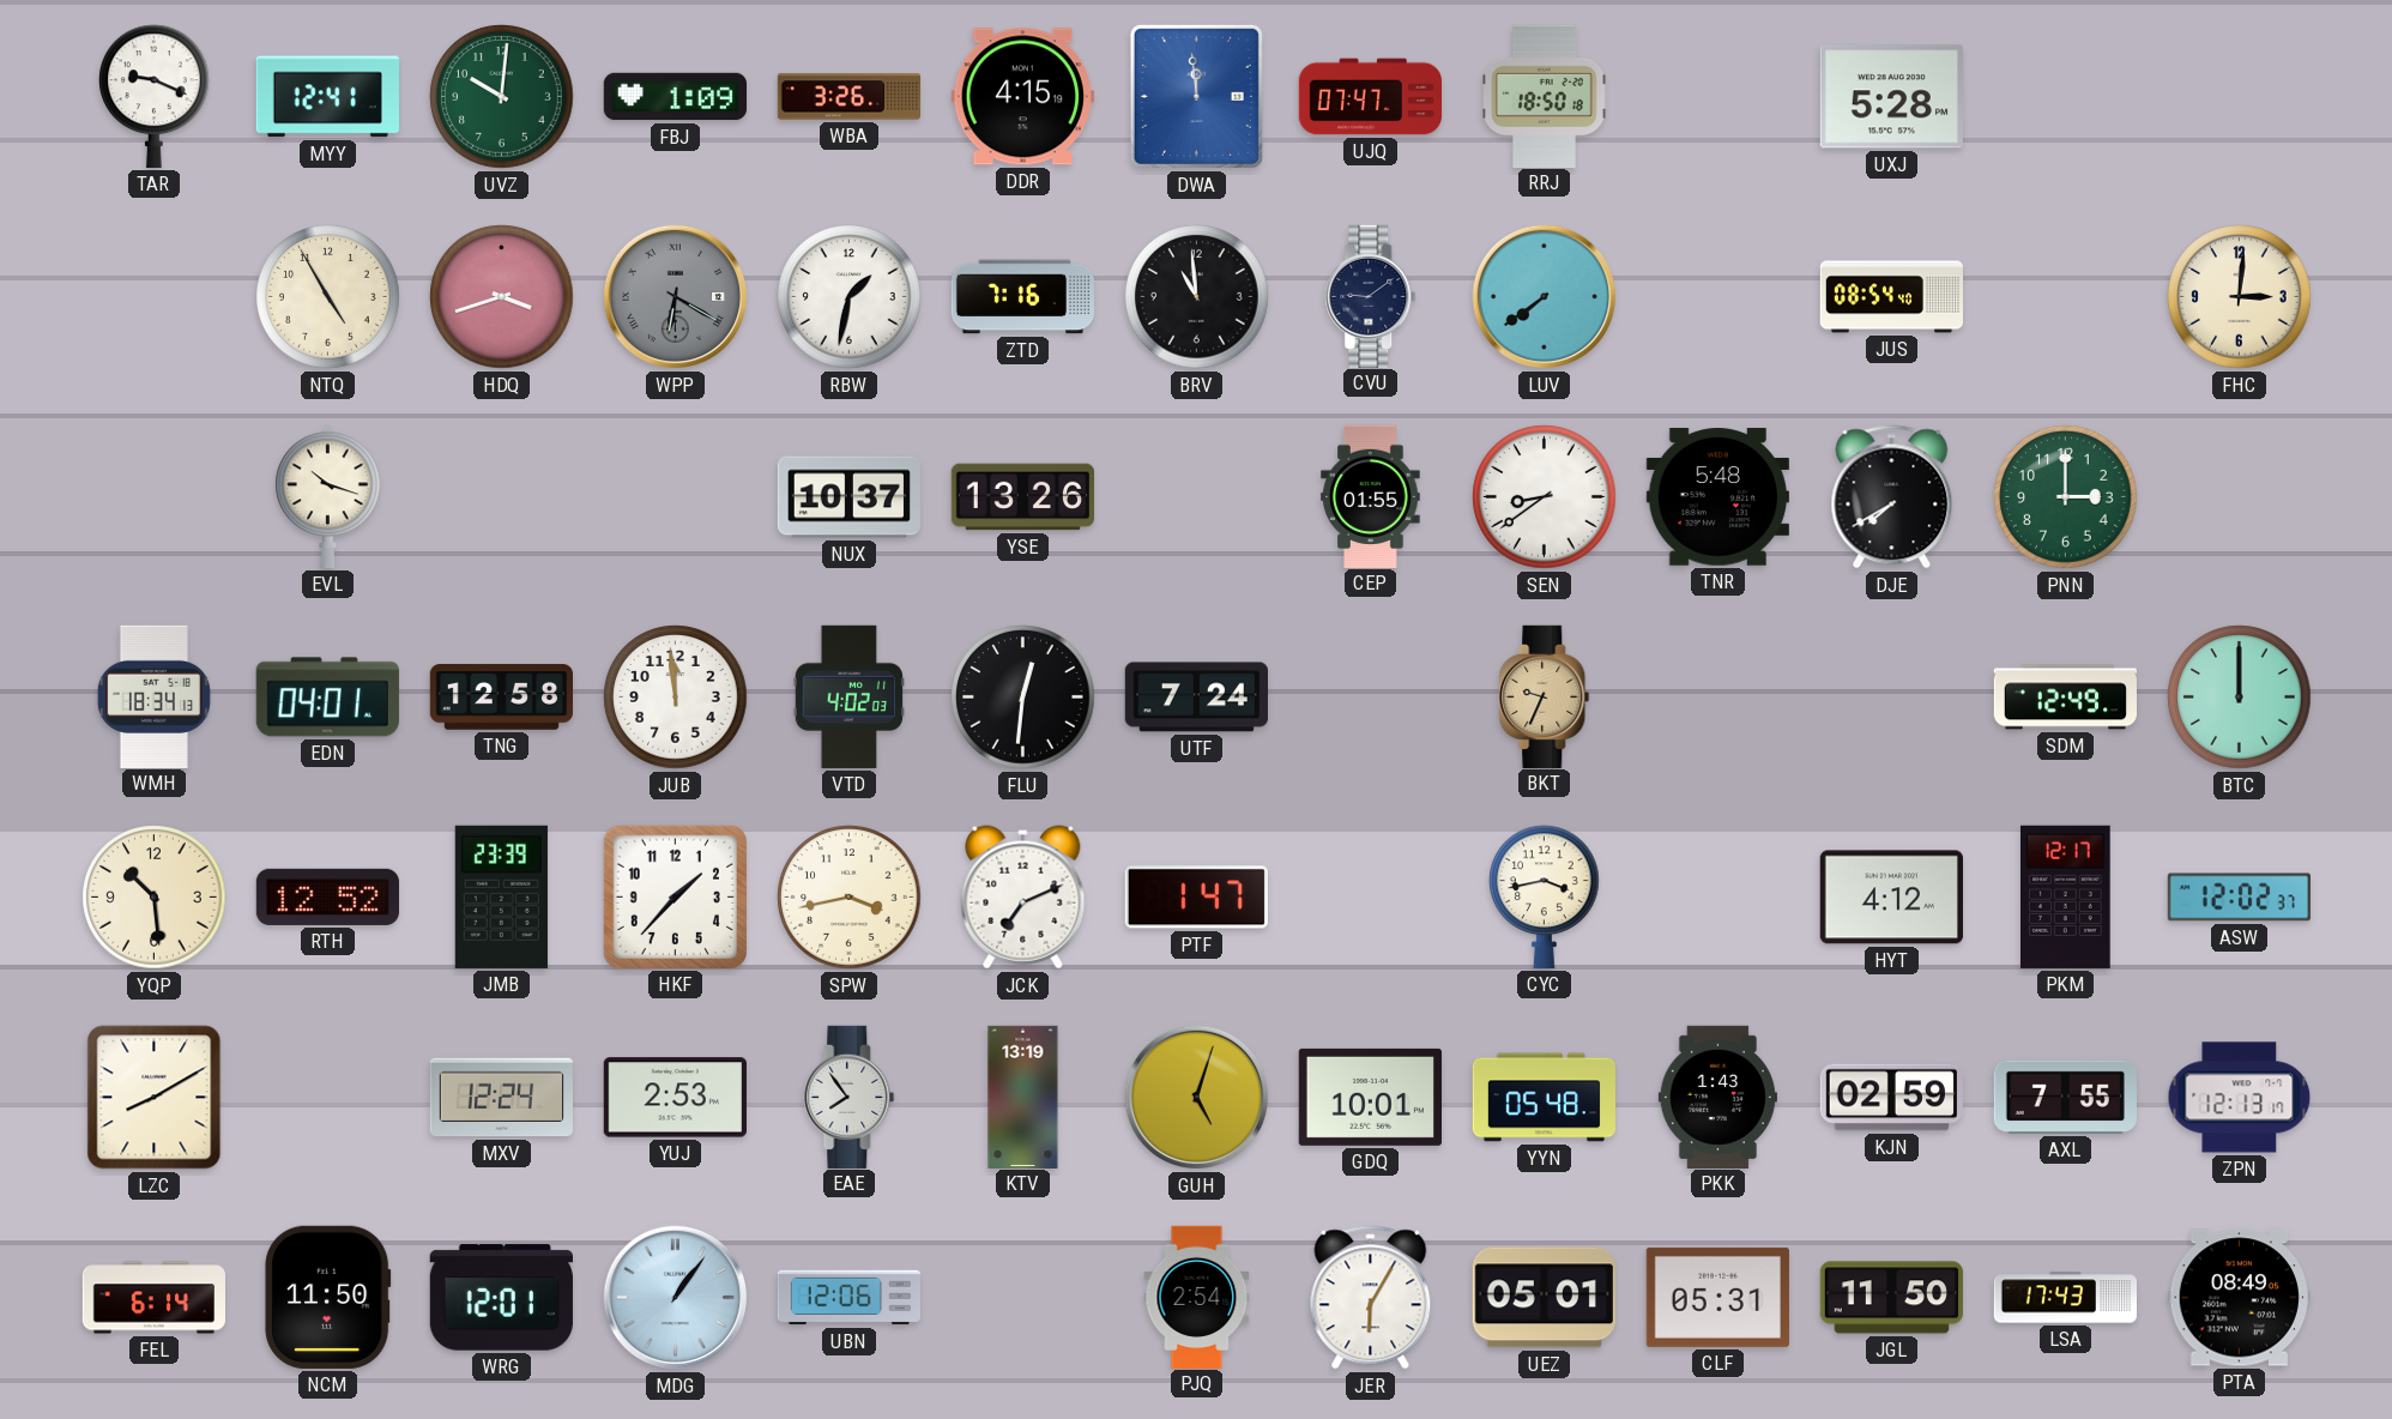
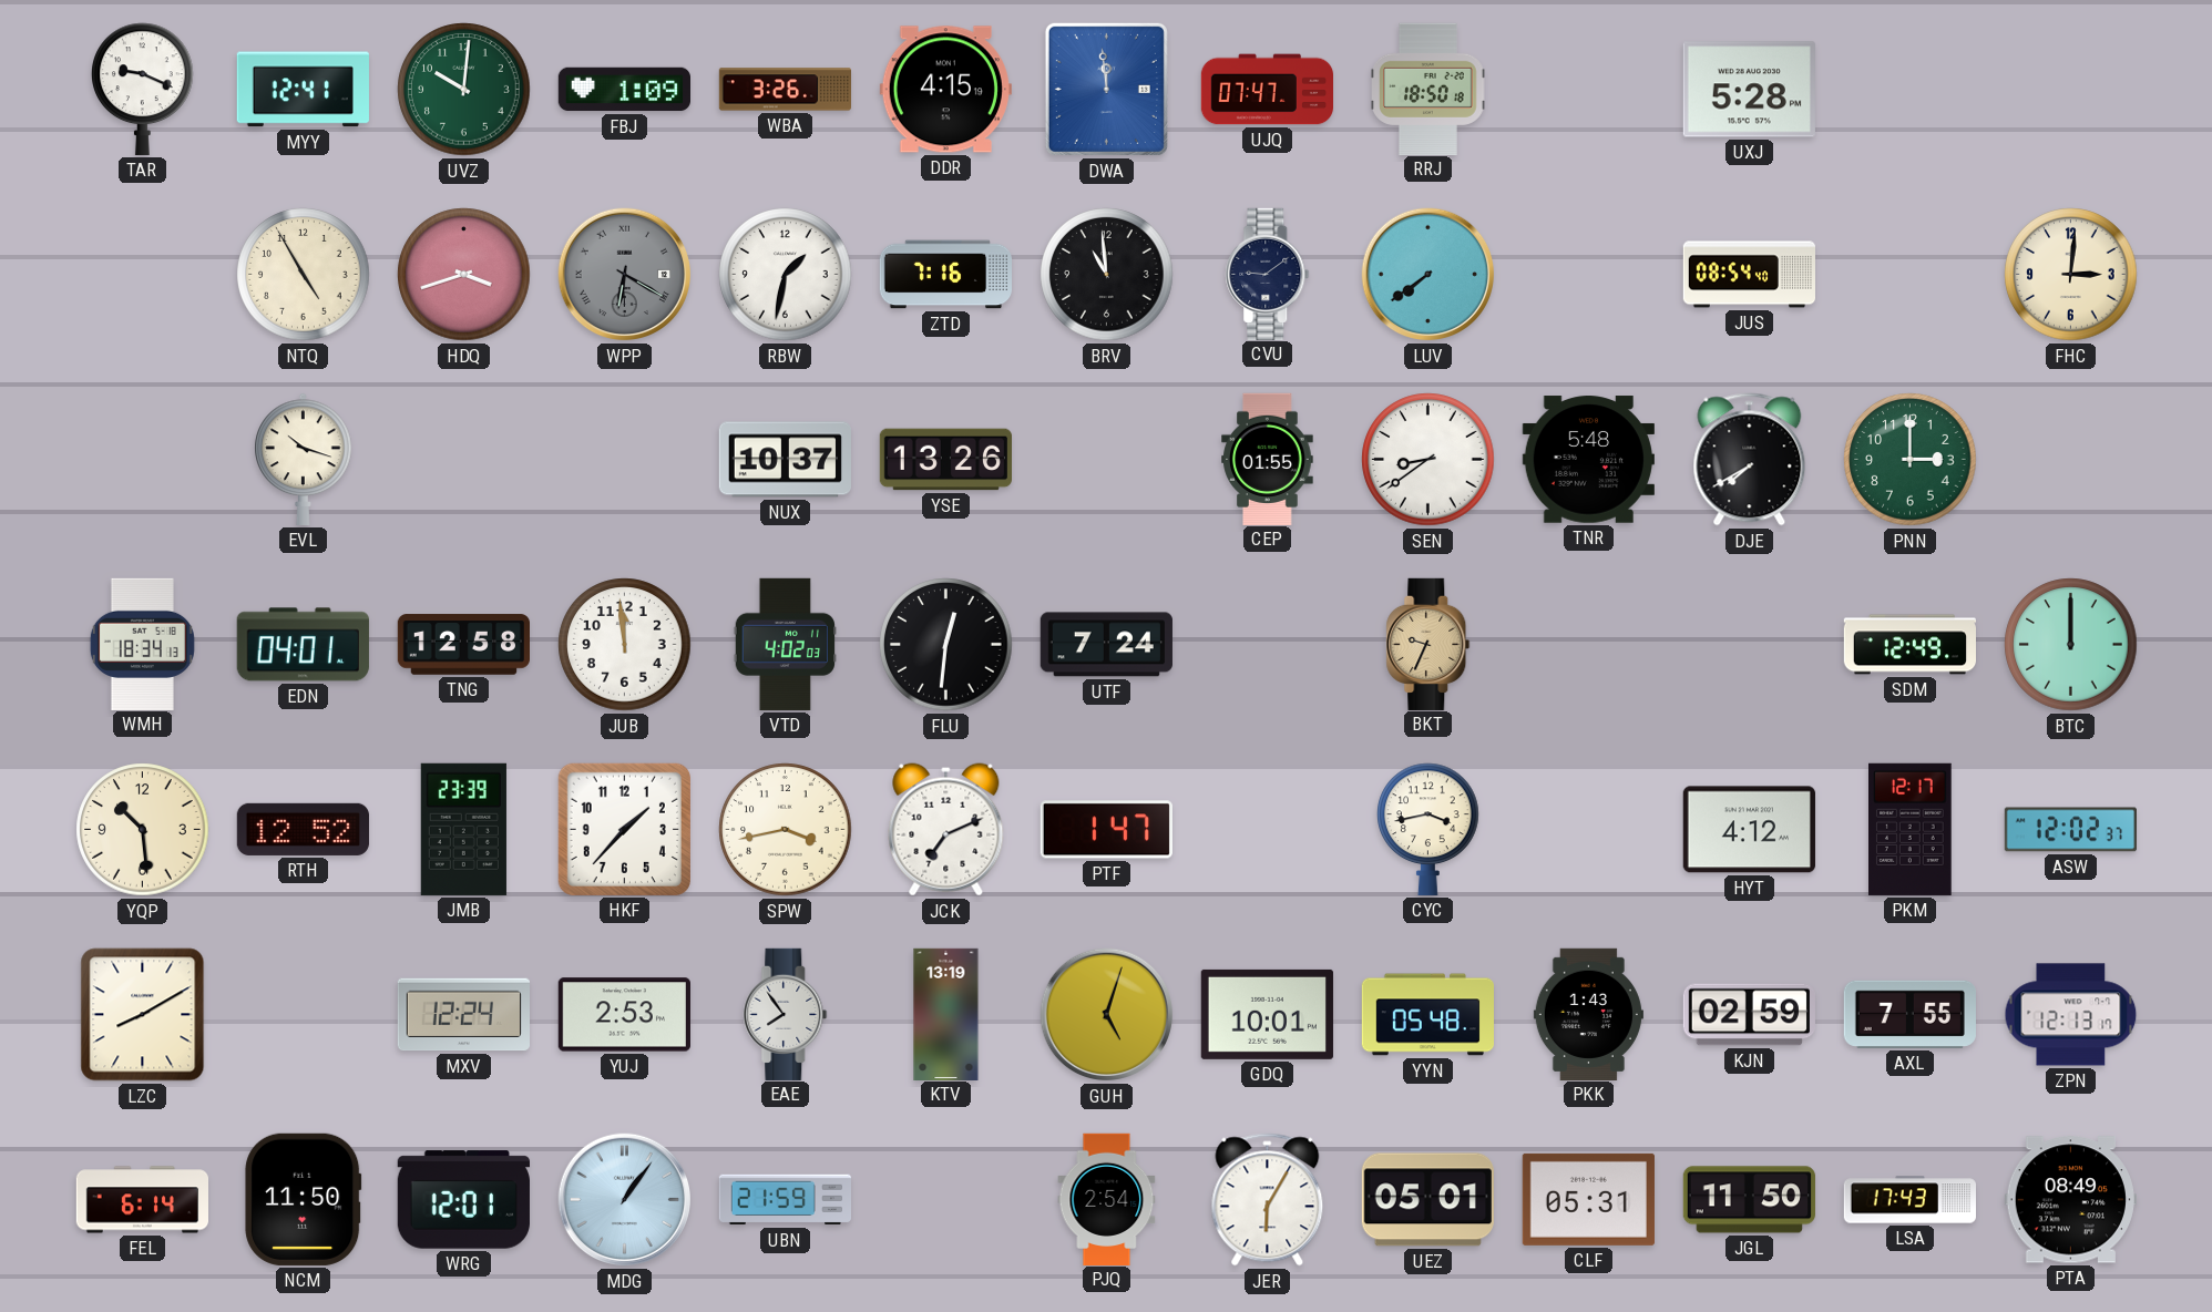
UBN: 12:06 -> 21:59 (785, 1200)
